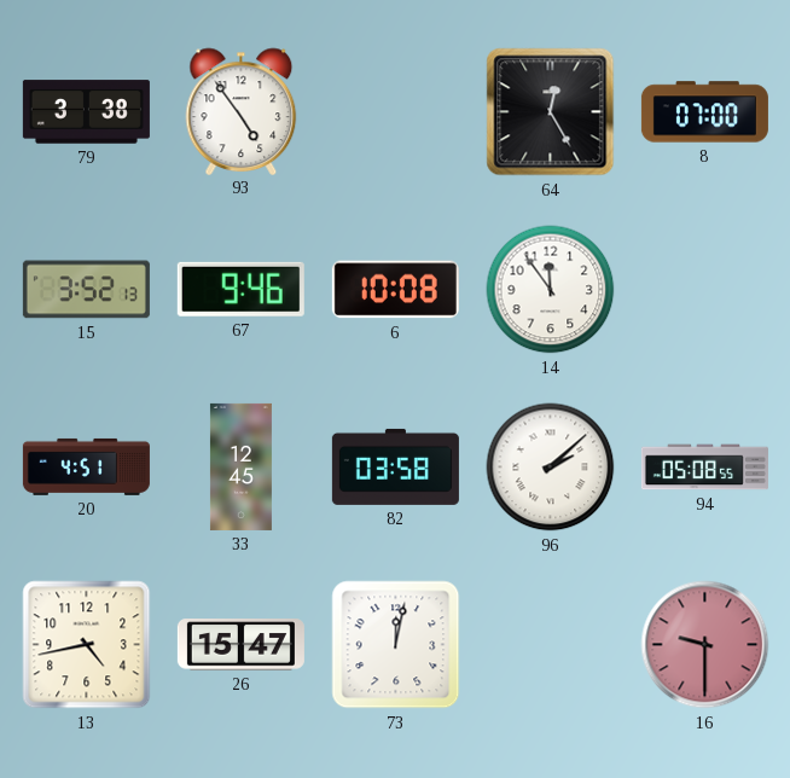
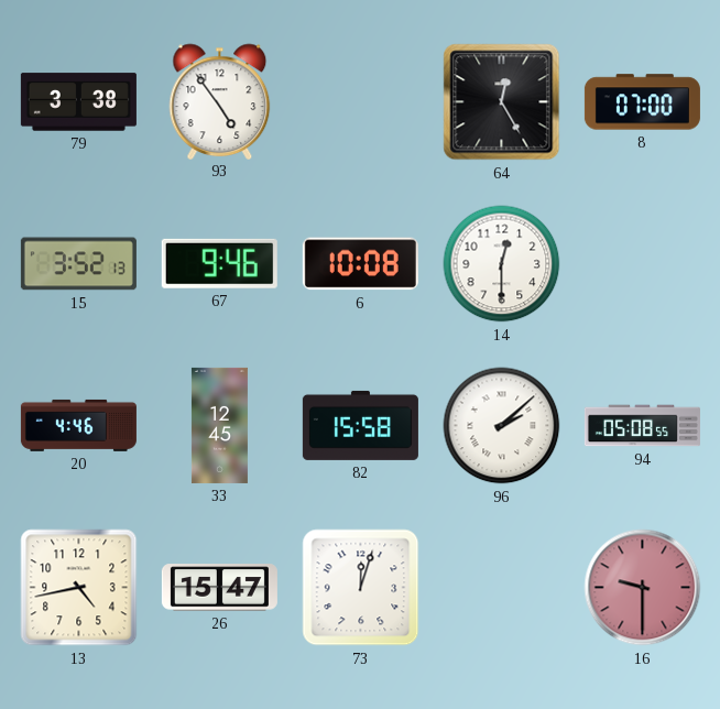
14: 11:54 -> 12:30 (502, 264)
20: 4:51 -> 4:46 (78, 425)
82: 03:58 -> 15:58 (360, 425)
73: 12:02 -> 12:03 (361, 588)
